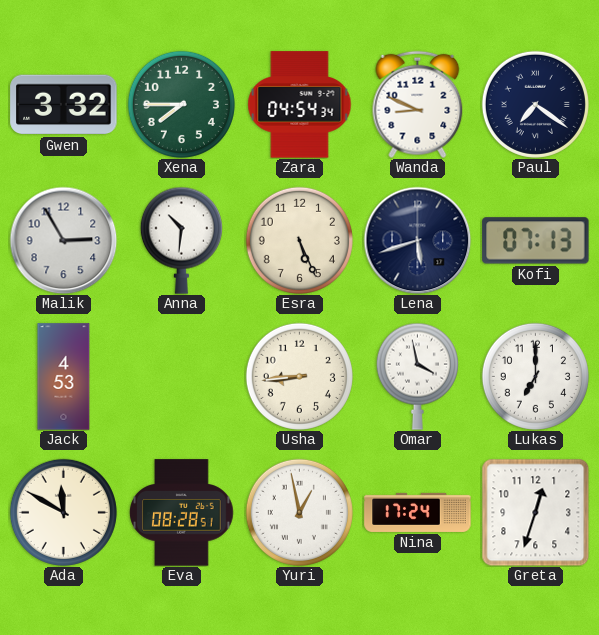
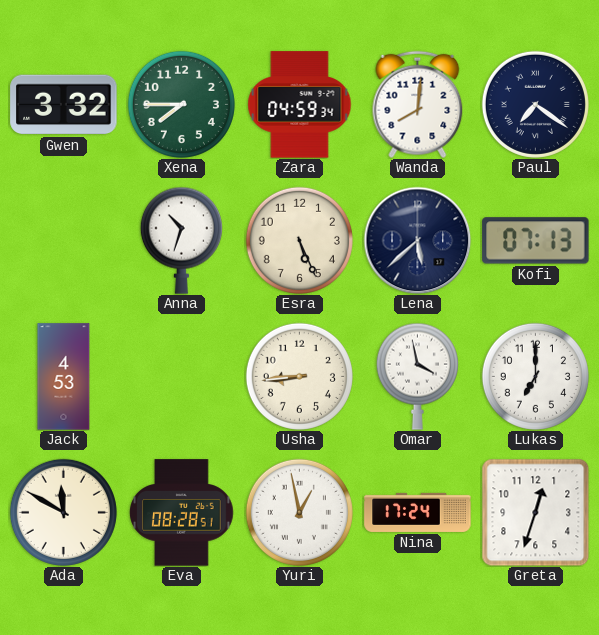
Zara: 04:54 -> 04:59 (300, 105)
Wanda: 8:49 -> 8:01 (418, 104)
Malik: 2:55 -> none (63, 240)
Anna: 10:31 -> 10:33 (181, 240)
Lena: 5:42 -> 5:38 (417, 240)
